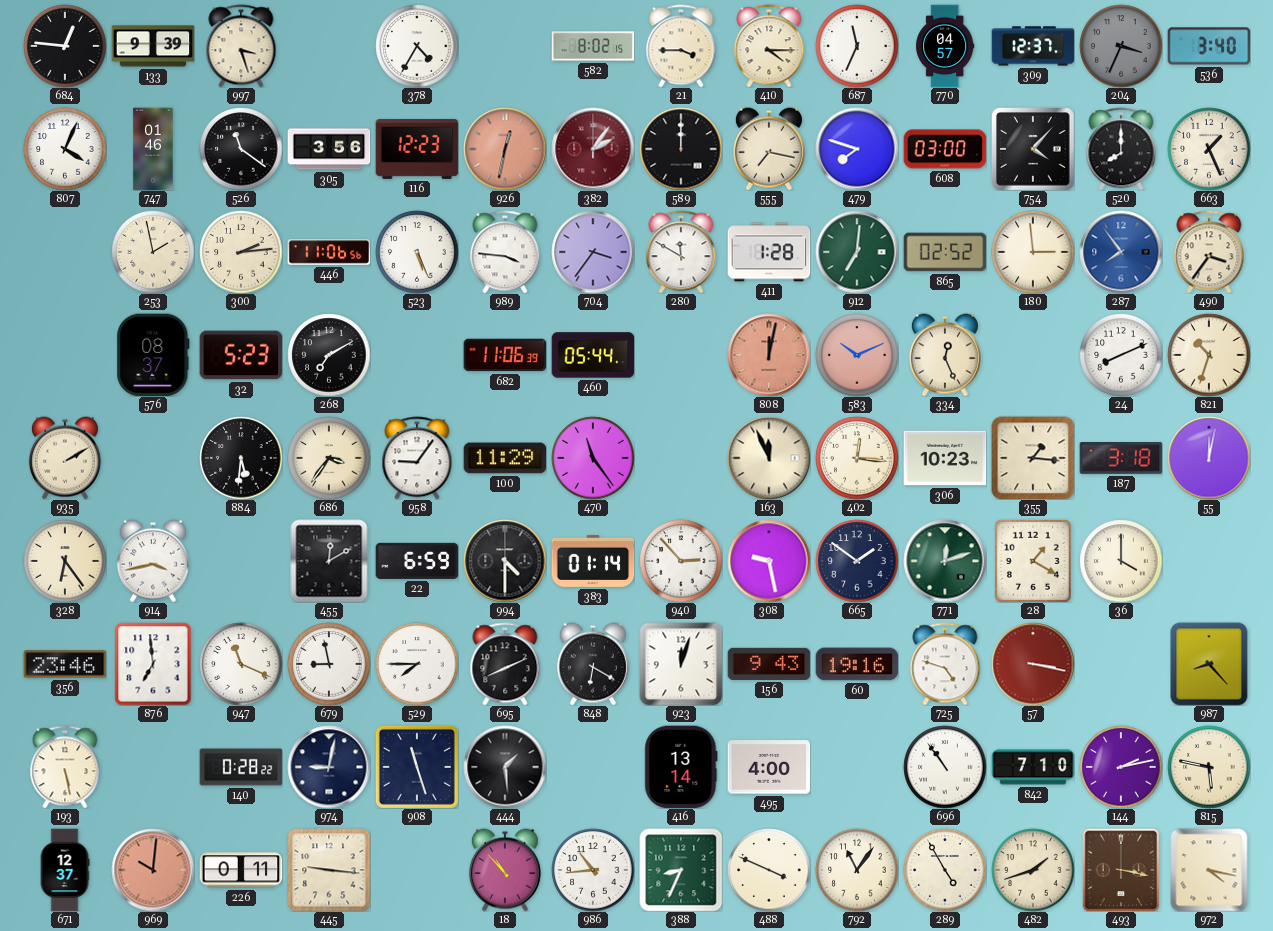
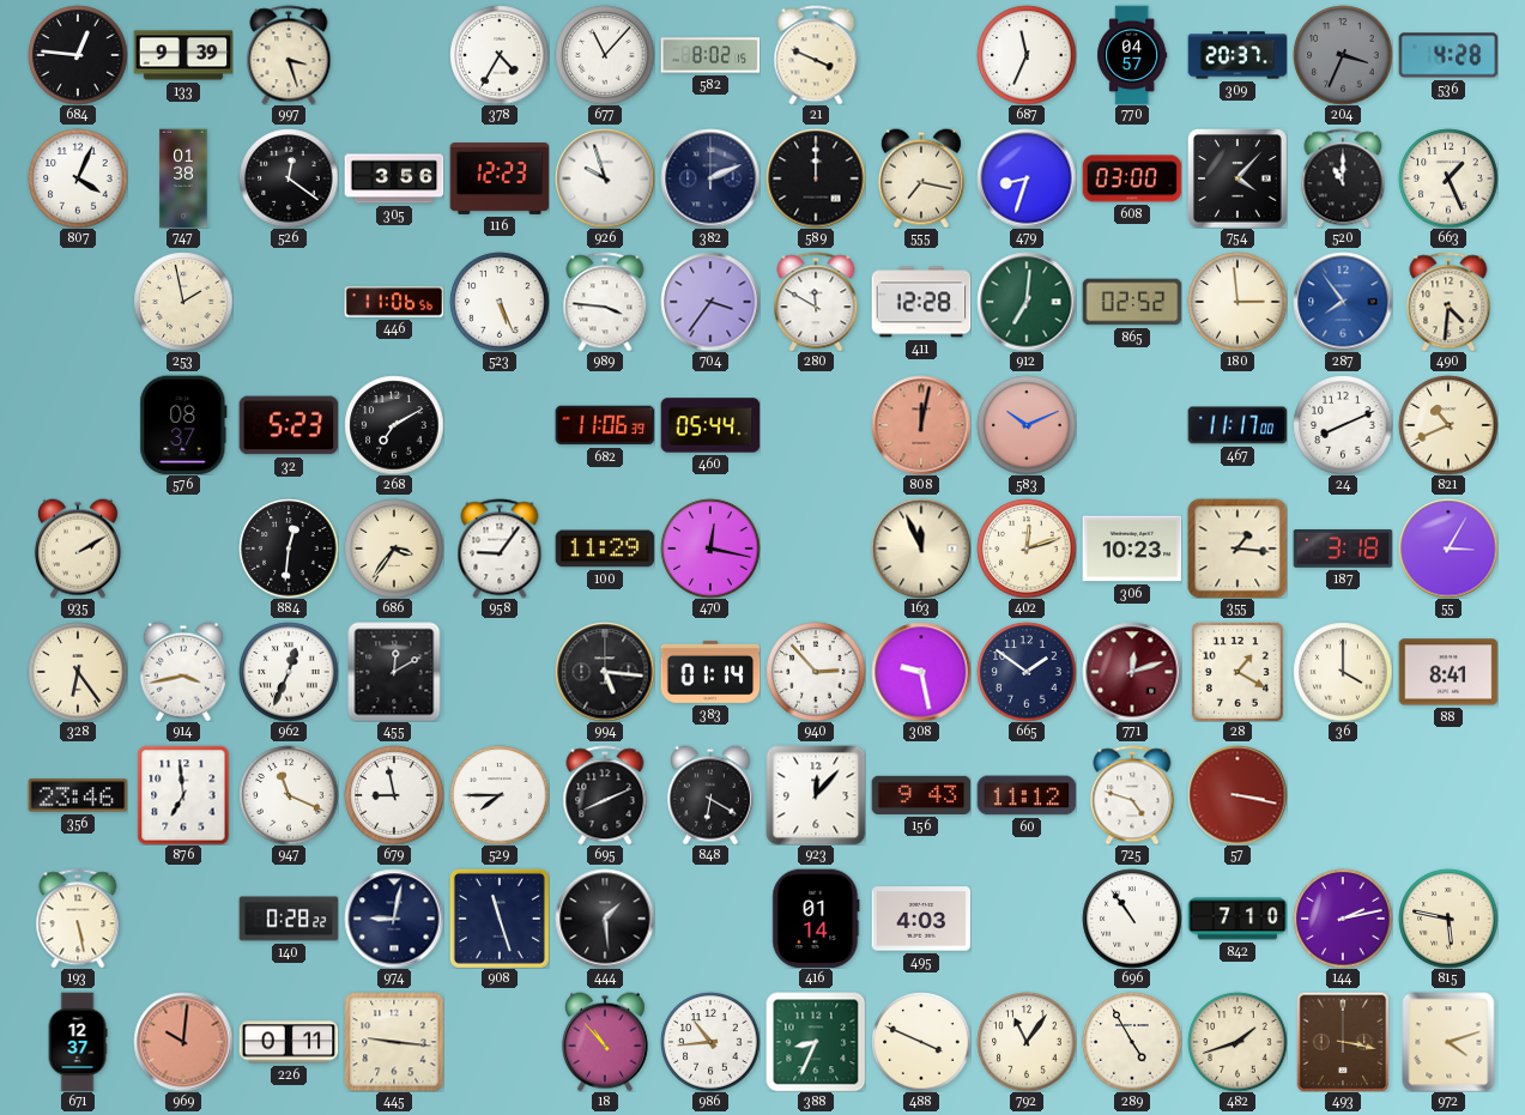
677: none -> 11:07 (605, 55)
21: 3:45 -> 3:49 (816, 55)
410: 4:15 -> none (769, 46)
309: 12:37 -> 20:37 (1237, 55)
536: 3:40 -> 4:28 (1448, 55)
747: 01:46 -> 01:38 (183, 178)
526: 11:21 -> 12:21 (289, 178)
926: 12:32 -> 9:57 (605, 178)
926 dial: salmon -> white (605, 178)
382: 2:06 -> 2:11 (710, 178)
382 dial: burgundy -> navy (710, 178)
479: 7:48 -> 8:33 (1027, 178)
520: 8:00 -> 11:00 (1343, 178)
300: 2:14 -> none (241, 252)
411: 1:28 -> 12:28 (921, 302)
490: 3:36 -> 4:31 (1448, 302)
334: 12:26 -> none (945, 355)
467: none -> 11:17 (1237, 425)
821: 10:33 -> 10:41 (1448, 425)
884: 5:31 -> 12:31 (289, 549)
470: 11:24 -> 12:17 (710, 549)
402: 12:16 -> 12:12 (1027, 549)
55: 12:02 -> 3:05 (1448, 549)
962: none -> 12:34 (289, 672)
22: 6:59 -> none (417, 561)
994: 4:30 -> 5:16 (605, 672)
771 dial: green -> burgundy (1132, 672)
88: none -> 8:41 (1448, 672)
923: 12:03 -> 12:07 (816, 795)
60: 19:16 -> 11:12 (1027, 795)
987: 8:23 -> none (1209, 664)
416: 13:14 -> 01:14 (816, 919)
495: 4:00 -> 4:03 (921, 919)
972: 4:17 -> 4:12 (1448, 1042)
